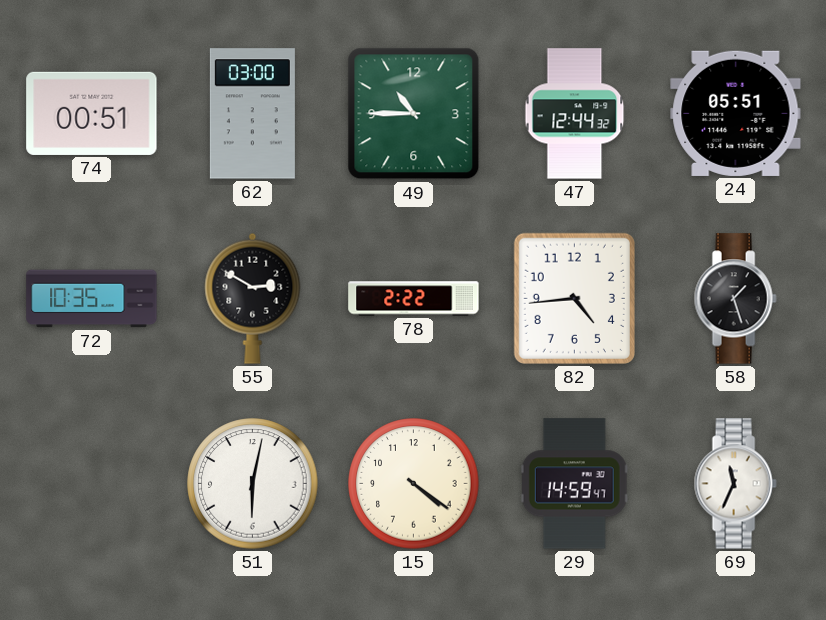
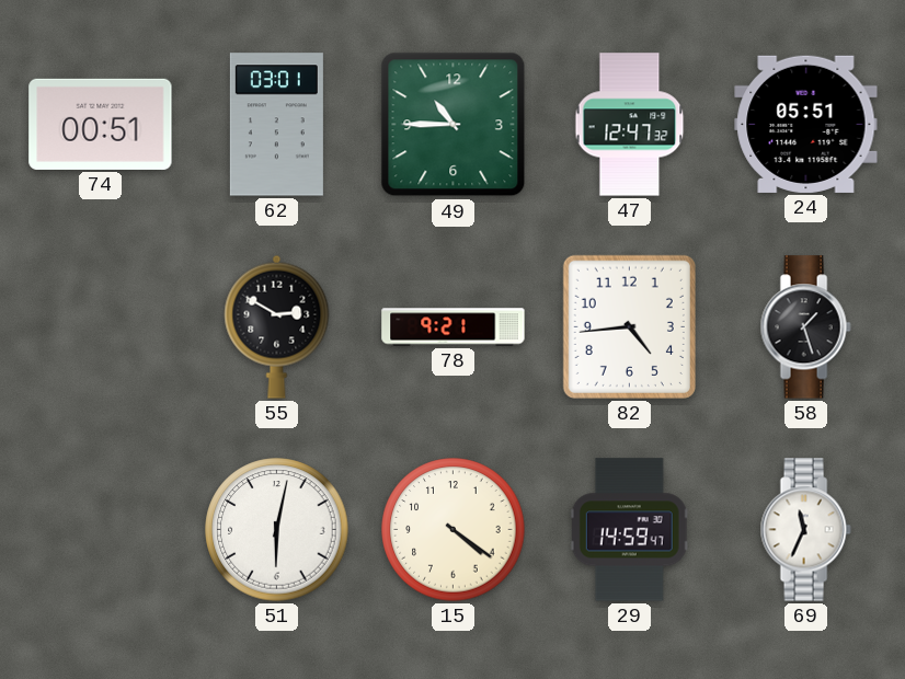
62: 03:00 -> 03:01 (276, 125)
47: 12:44 -> 12:47 (630, 125)
72: 10:35 -> none (92, 299)
78: 2:22 -> 9:21 (454, 327)
